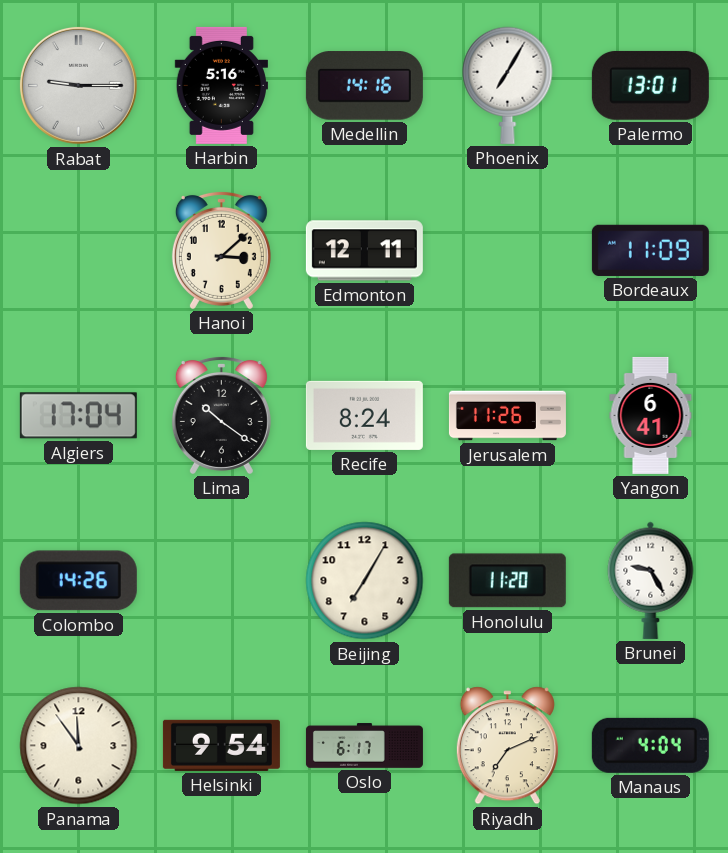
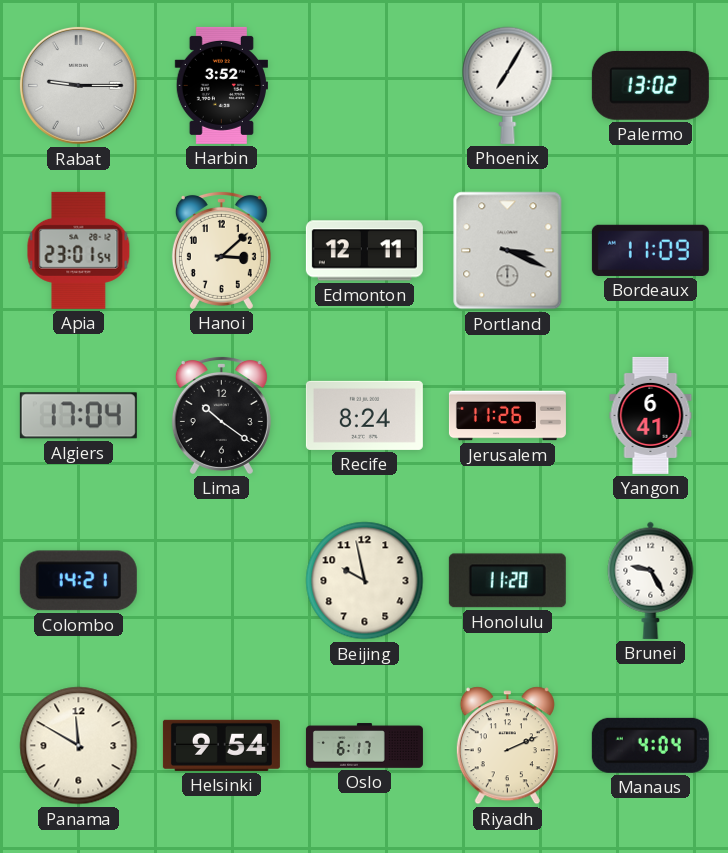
Harbin: 5:16 -> 3:52 (221, 85)
Medellin: 14:16 -> none (364, 86)
Palermo: 13:01 -> 13:02 (650, 85)
Apia: none -> 23:01 (79, 250)
Portland: none -> 3:19 (508, 251)
Colombo: 14:26 -> 14:21 (78, 581)
Beijing: 7:05 -> 9:58 (365, 581)
Panama: 11:54 -> 11:50 (79, 746)
Riyadh: 7:11 -> 2:11 (507, 746)
